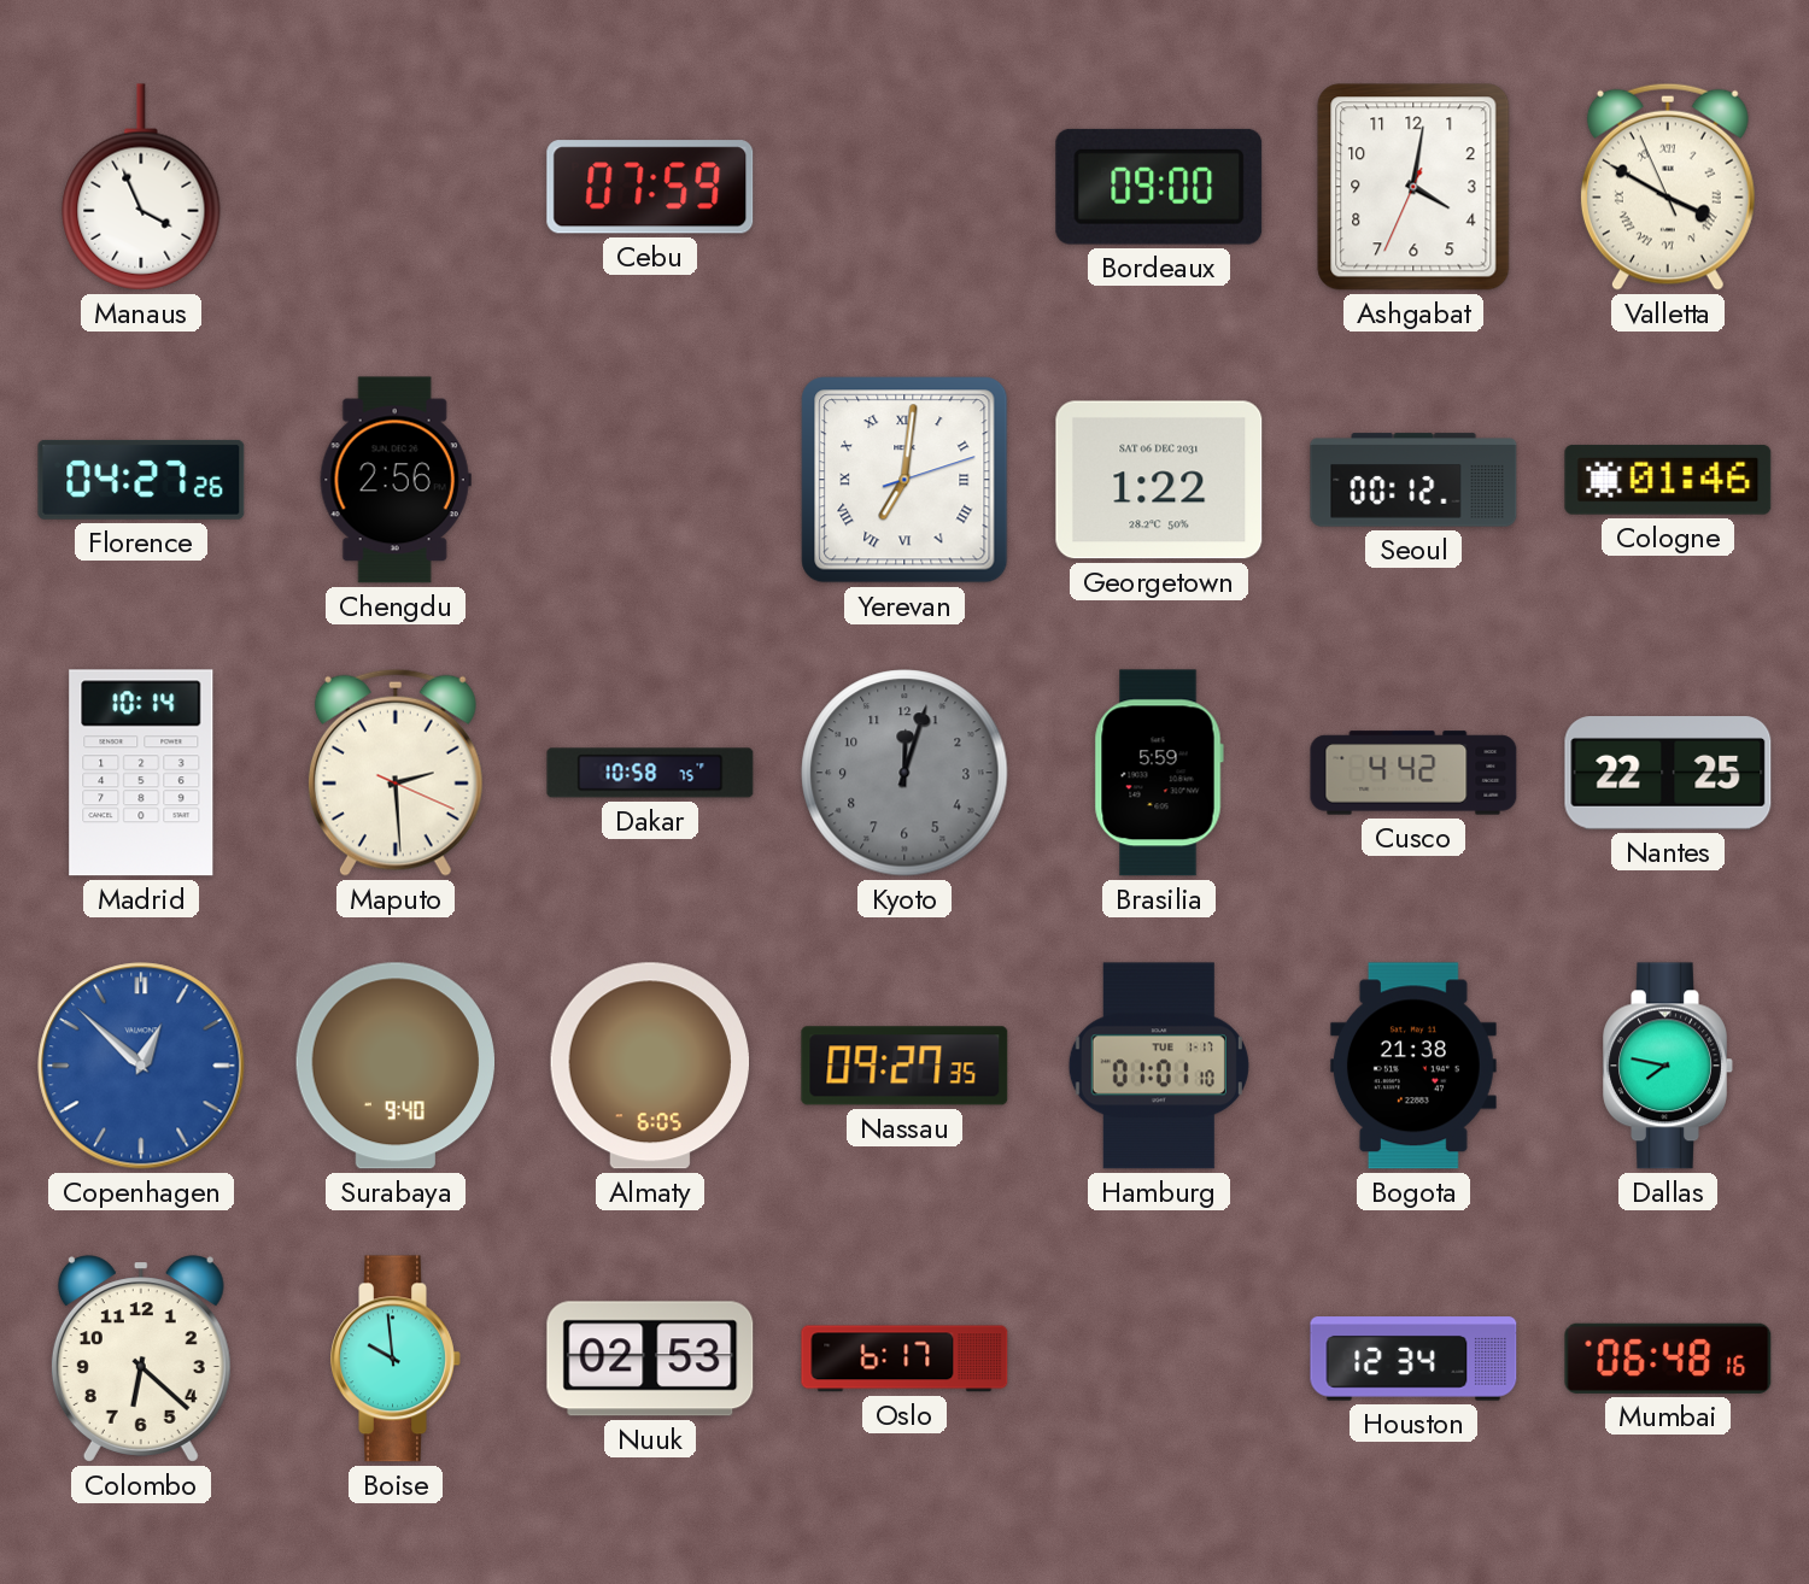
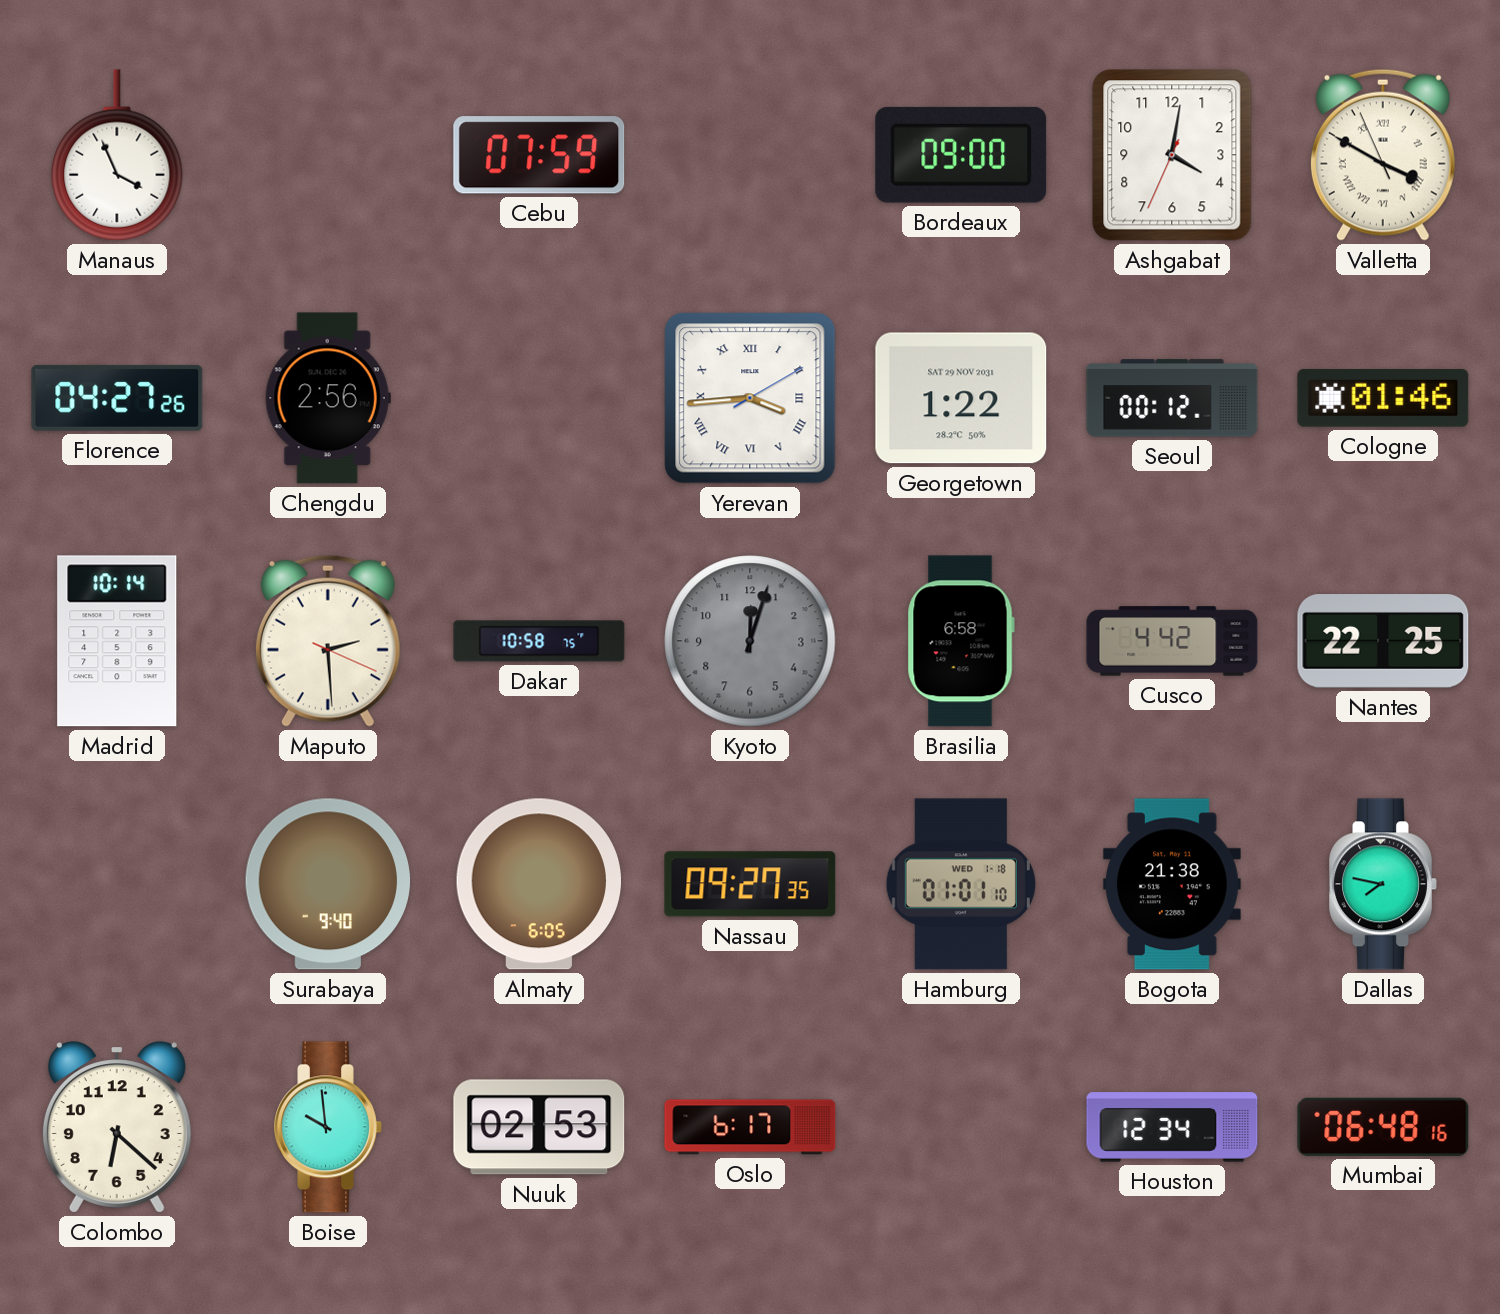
Yerevan: 7:01 -> 3:44 (750, 398)
Georgetown date: SAT 06 DEC 2031 -> SAT 29 NOV 2031 (961, 398)
Brasilia: 5:59 -> 6:58 (961, 641)
Copenhagen: 12:52 -> none (141, 1066)
Hamburg date: TUE 1-17 -> WED 1-18 (961, 884)
